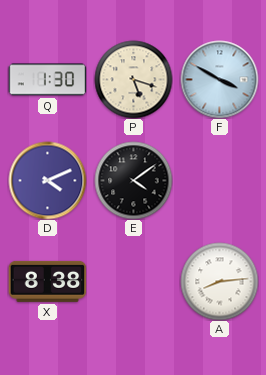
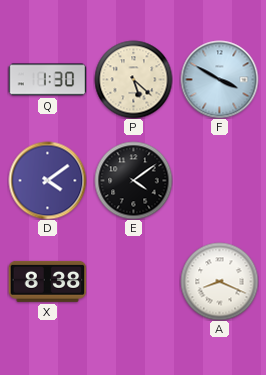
P: 5:18 -> 5:22 (133, 79)
D: 4:11 -> 4:09 (47, 180)
A: 8:14 -> 8:19 (219, 281)
